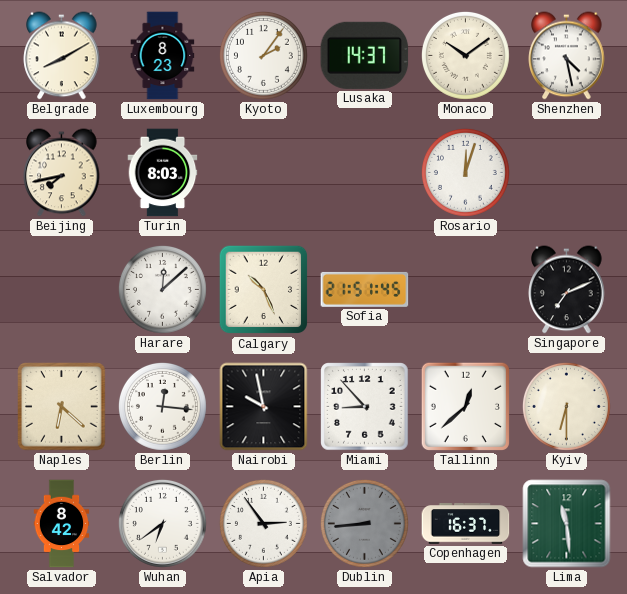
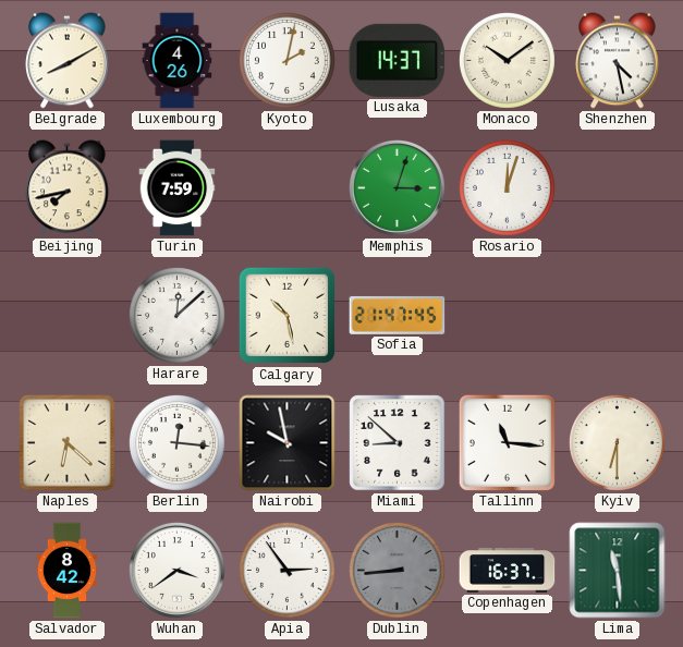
Luxembourg: 8:23 -> 4:26 (178, 61)
Kyoto: 2:06 -> 2:02 (286, 60)
Turin: 8:03 -> 7:59 (178, 188)
Memphis: none -> 3:03 (397, 187)
Calgary: 10:26 -> 10:28 (288, 316)
Sofia: 21:51 -> 21:47 (398, 315)
Singapore: 7:11 -> none (567, 290)
Miami: 8:53 -> 8:52 (398, 443)
Tallinn: 12:38 -> 11:16 (507, 442)
Wuhan: 6:39 -> 3:39 (176, 570)
